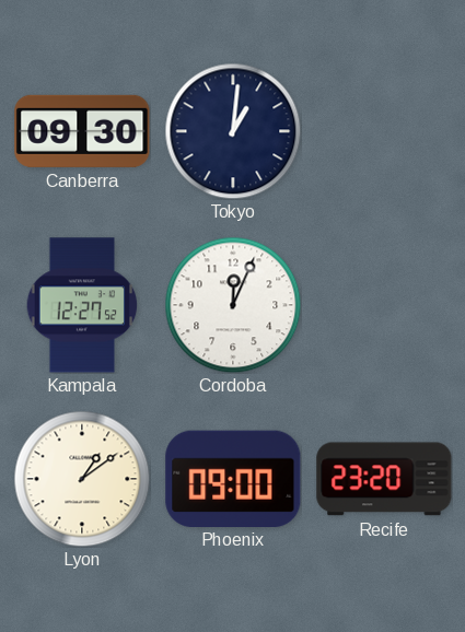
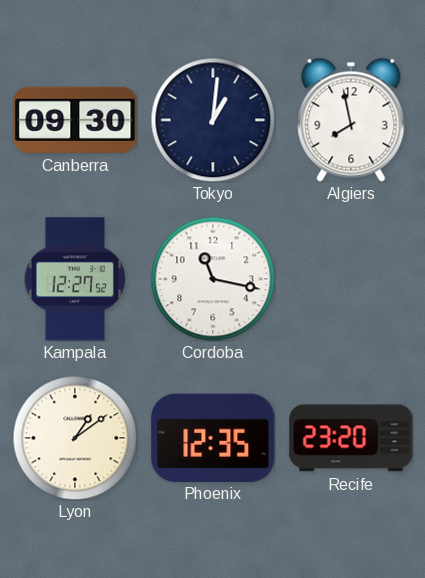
Algiers: none -> 7:58 (351, 120)
Cordoba: 12:04 -> 11:17 (213, 279)
Phoenix: 09:00 -> 12:35 (213, 437)
